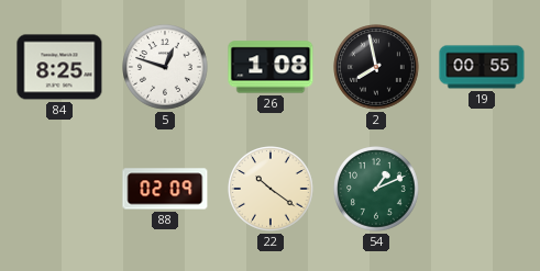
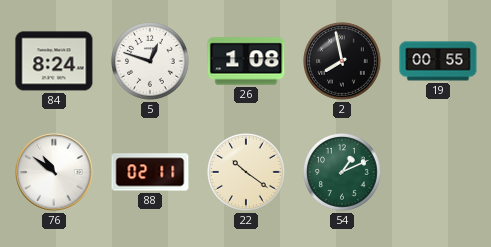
84: 8:25 -> 8:24 (54, 61)
76: none -> 10:51 (54, 172)
88: 02:09 -> 02:11 (150, 172)
